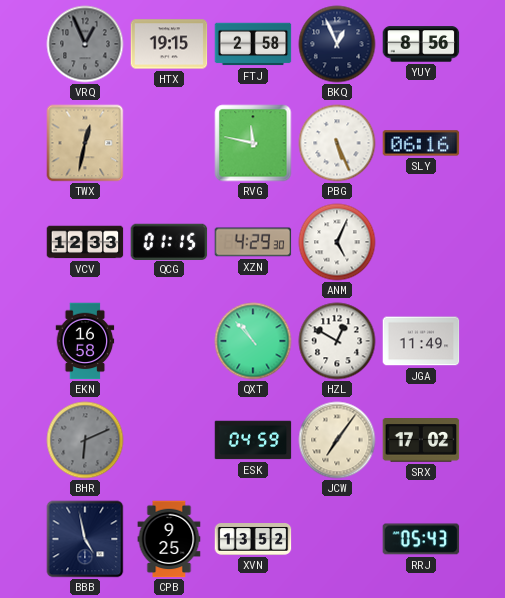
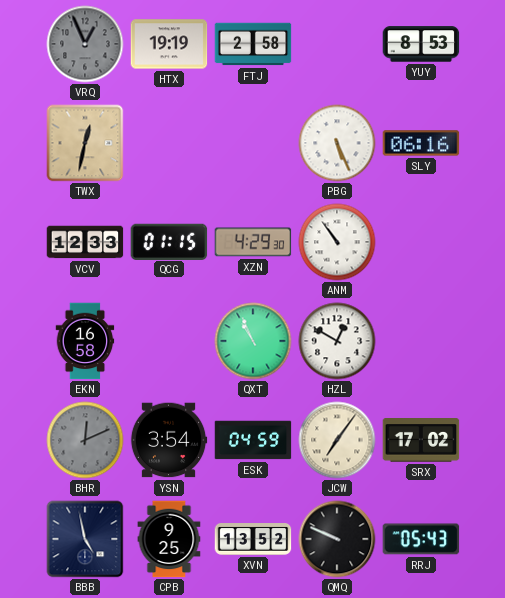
HTX: 19:15 -> 19:19 (169, 44)
BKQ: 12:56 -> none (337, 44)
YUY: 8:56 -> 8:53 (421, 44)
RVG: 11:47 -> none (253, 143)
ANM: 5:04 -> 10:54 (337, 242)
QXT: 10:53 -> 10:56 (253, 341)
JGA: 11:49 -> none (421, 341)
BHR: 6:11 -> 12:11 (85, 440)
YSN: none -> 3:54 (169, 440)
QMQ: none -> 9:49 (337, 539)
